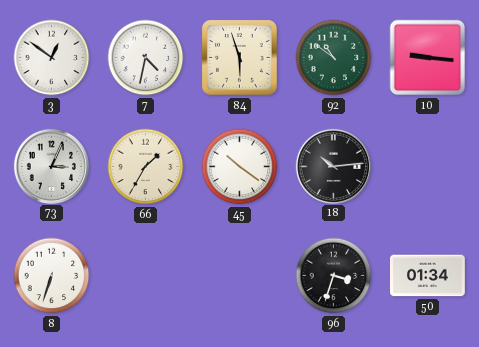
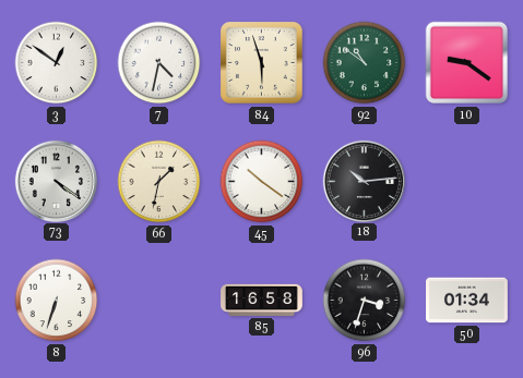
10: 9:16 -> 9:21 (467, 63)
73: 3:04 -> 4:21 (56, 181)
66: 1:35 -> 1:32 (159, 182)
85: none -> 16:58 (262, 300)
